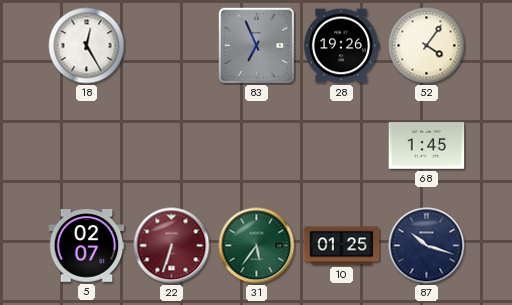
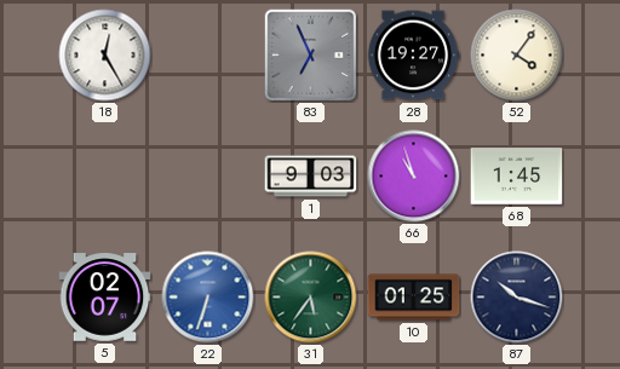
28: 19:26 -> 19:27 (413, 56)
1: none -> 9:03 (311, 177)
66: none -> 10:57 (414, 177)
22 dial: burgundy -> blue (208, 298)
